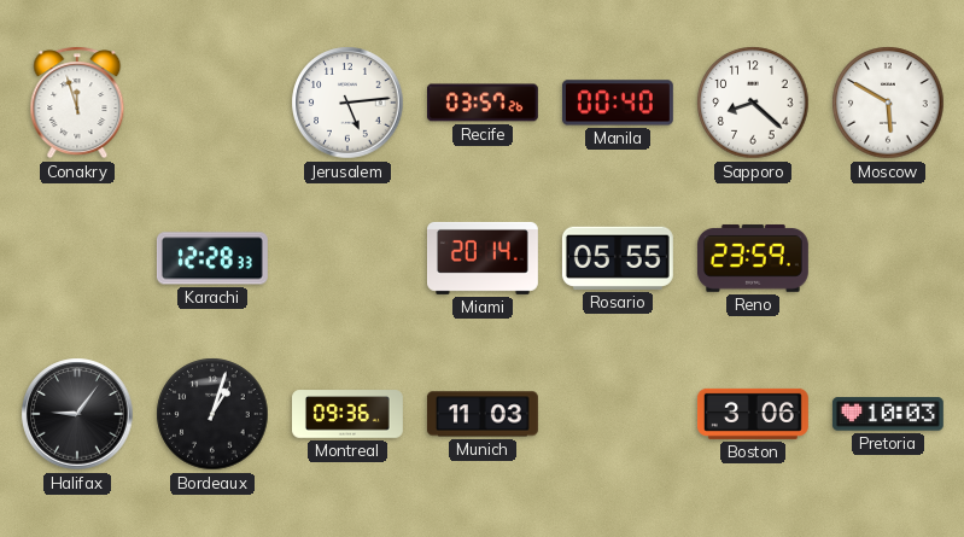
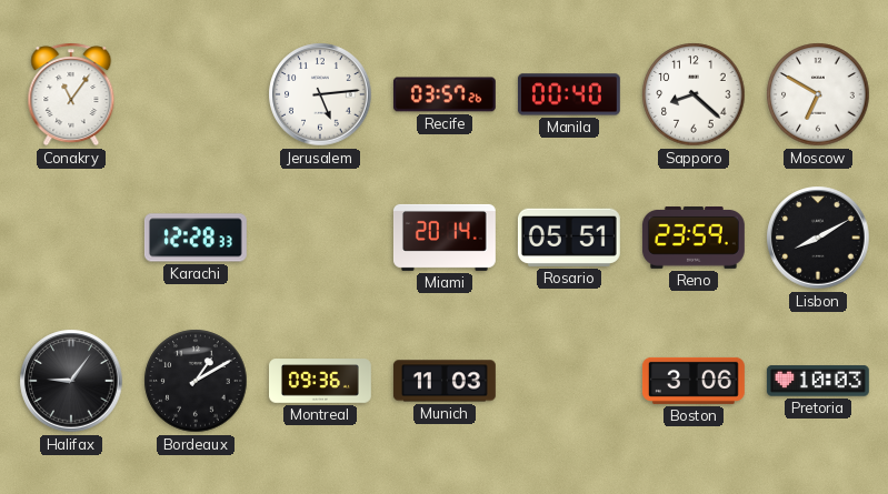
Conakry: 11:57 -> 11:06 (71, 94)
Moscow: 5:50 -> 6:50 (818, 94)
Rosario: 05:55 -> 05:51 (569, 238)
Lisbon: none -> 8:10 (818, 238)
Bordeaux: 1:03 -> 1:10 (196, 381)
